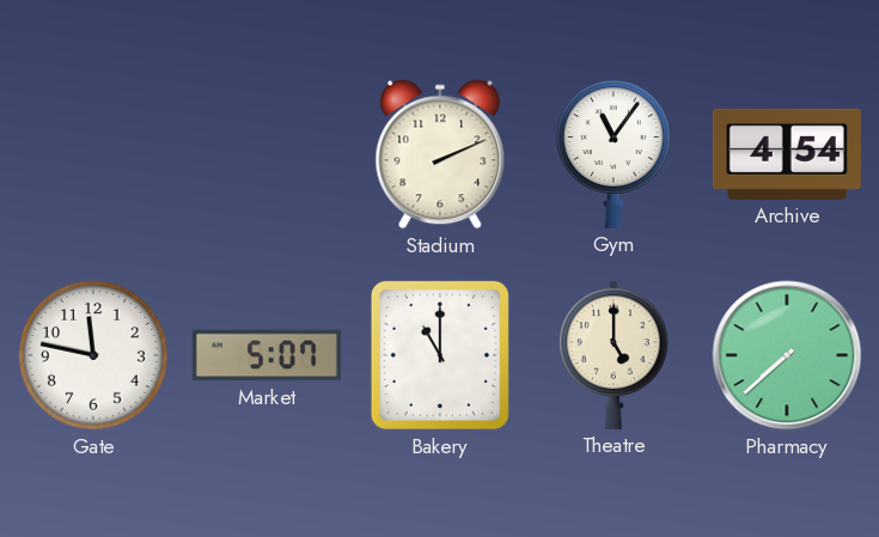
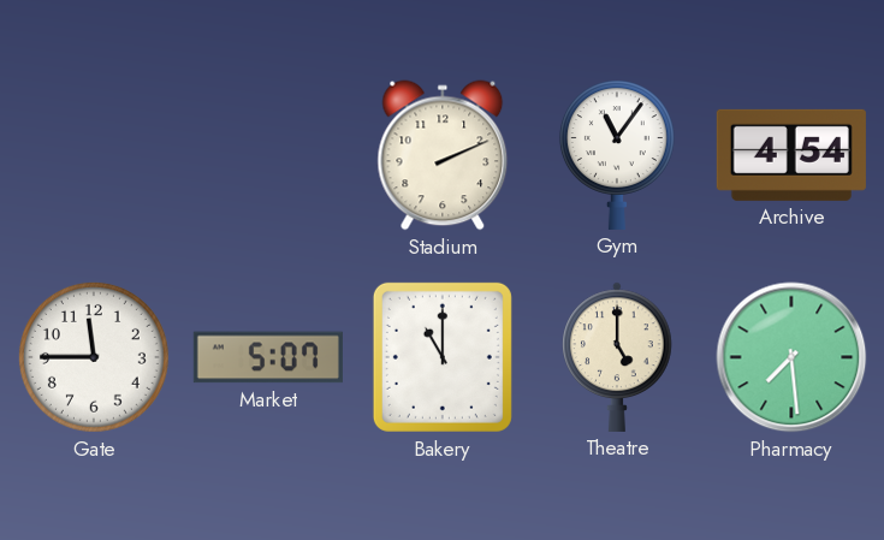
Gate: 11:47 -> 11:45 (94, 357)
Pharmacy: 7:38 -> 7:29 (791, 357)
